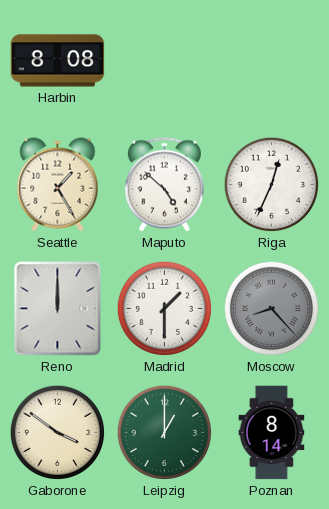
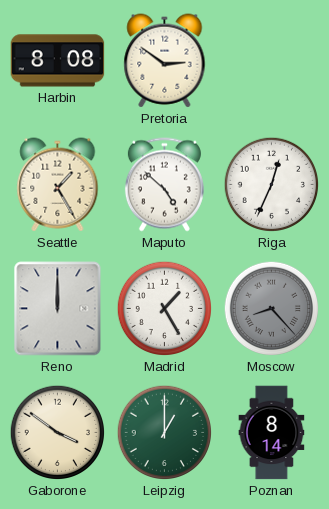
Pretoria: none -> 2:51 (165, 61)
Madrid: 1:30 -> 1:25 (165, 309)
